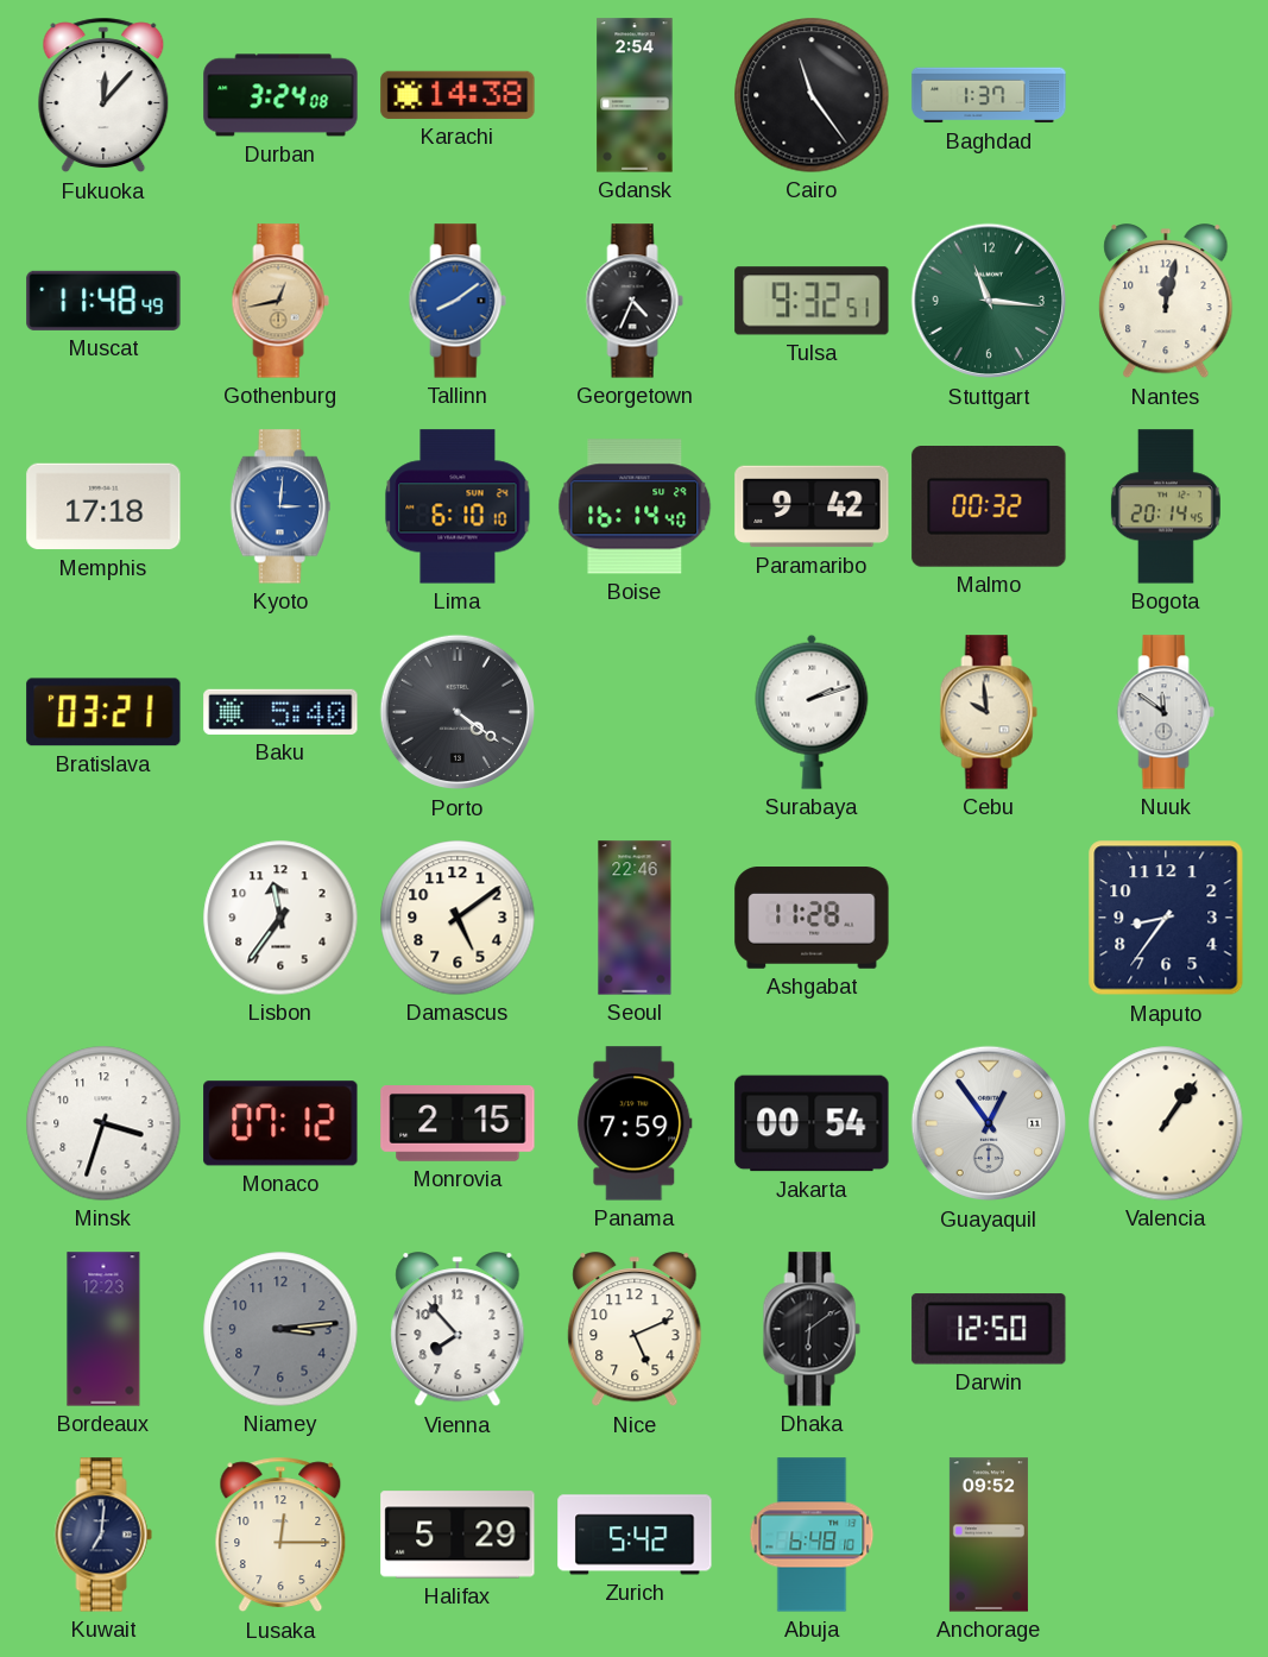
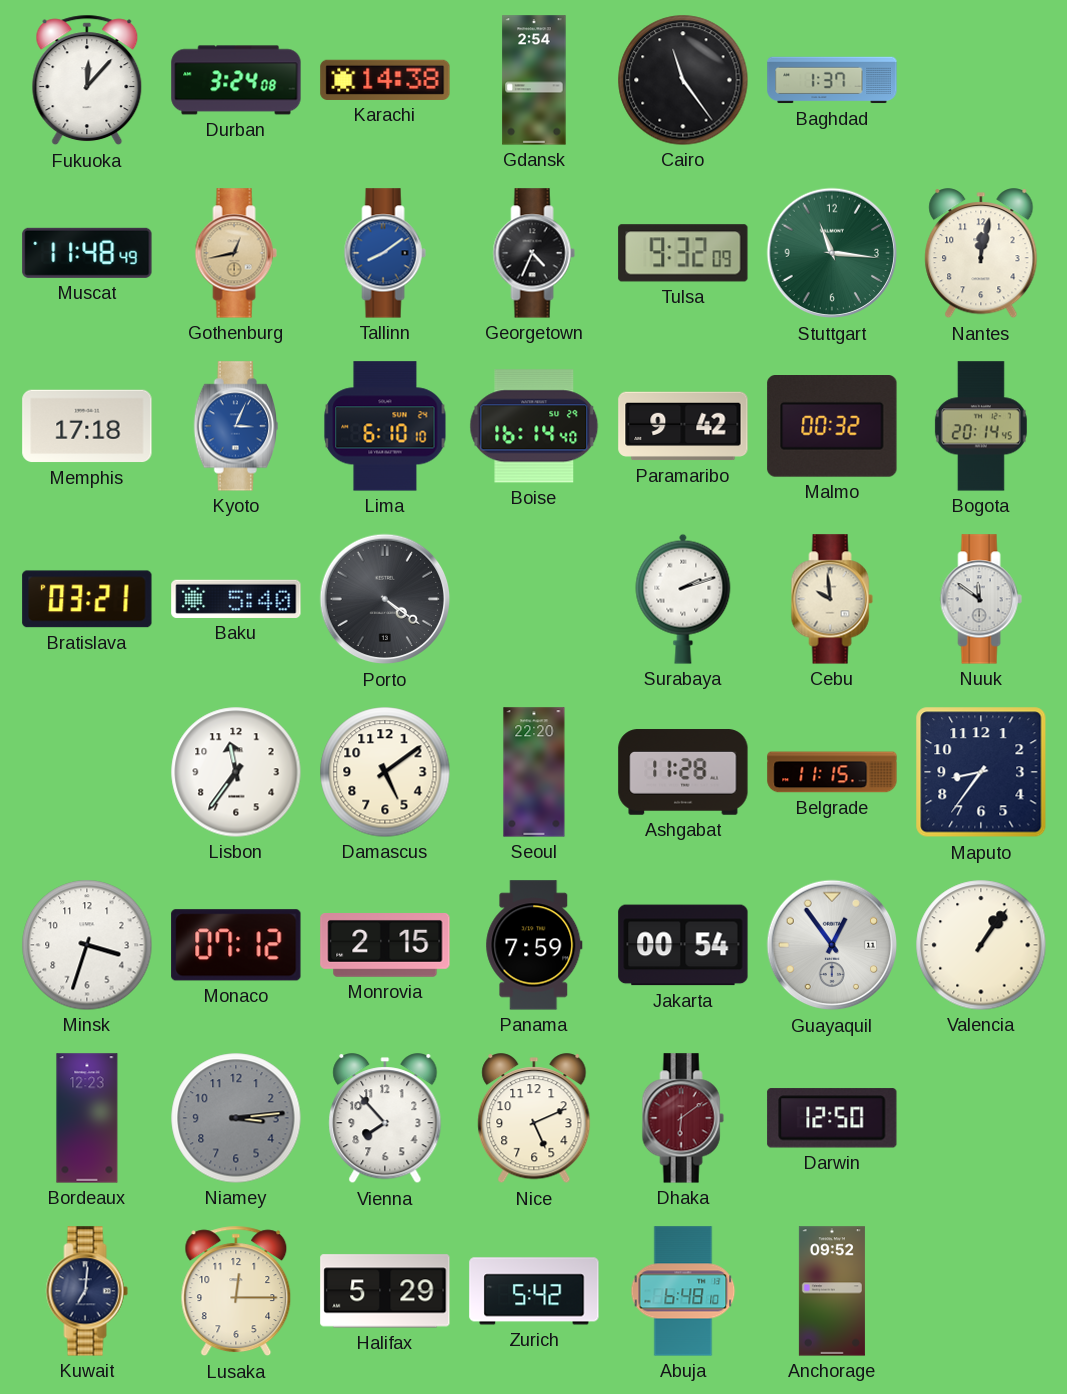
Tulsa: 9:32:51 -> 9:32:09 (683, 253)
Kyoto: 3:01 -> 3:04 (235, 426)
Seoul: 22:46 -> 22:20 (534, 772)
Belgrade: none -> 11:15 (832, 772)
Dhaka dial: black -> burgundy (683, 1118)
